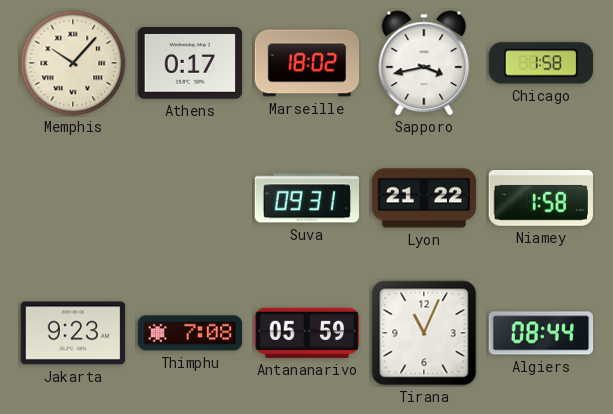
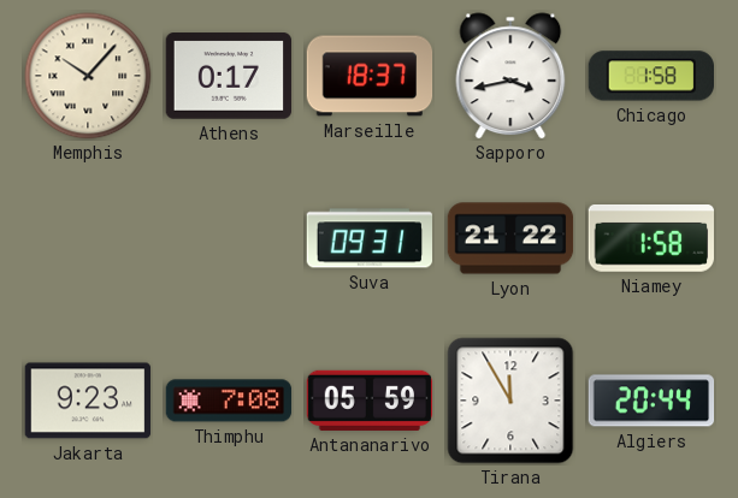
Marseille: 18:02 -> 18:37 (370, 76)
Tirana: 11:04 -> 11:55 (510, 401)
Algiers: 08:44 -> 20:44 (651, 401)
